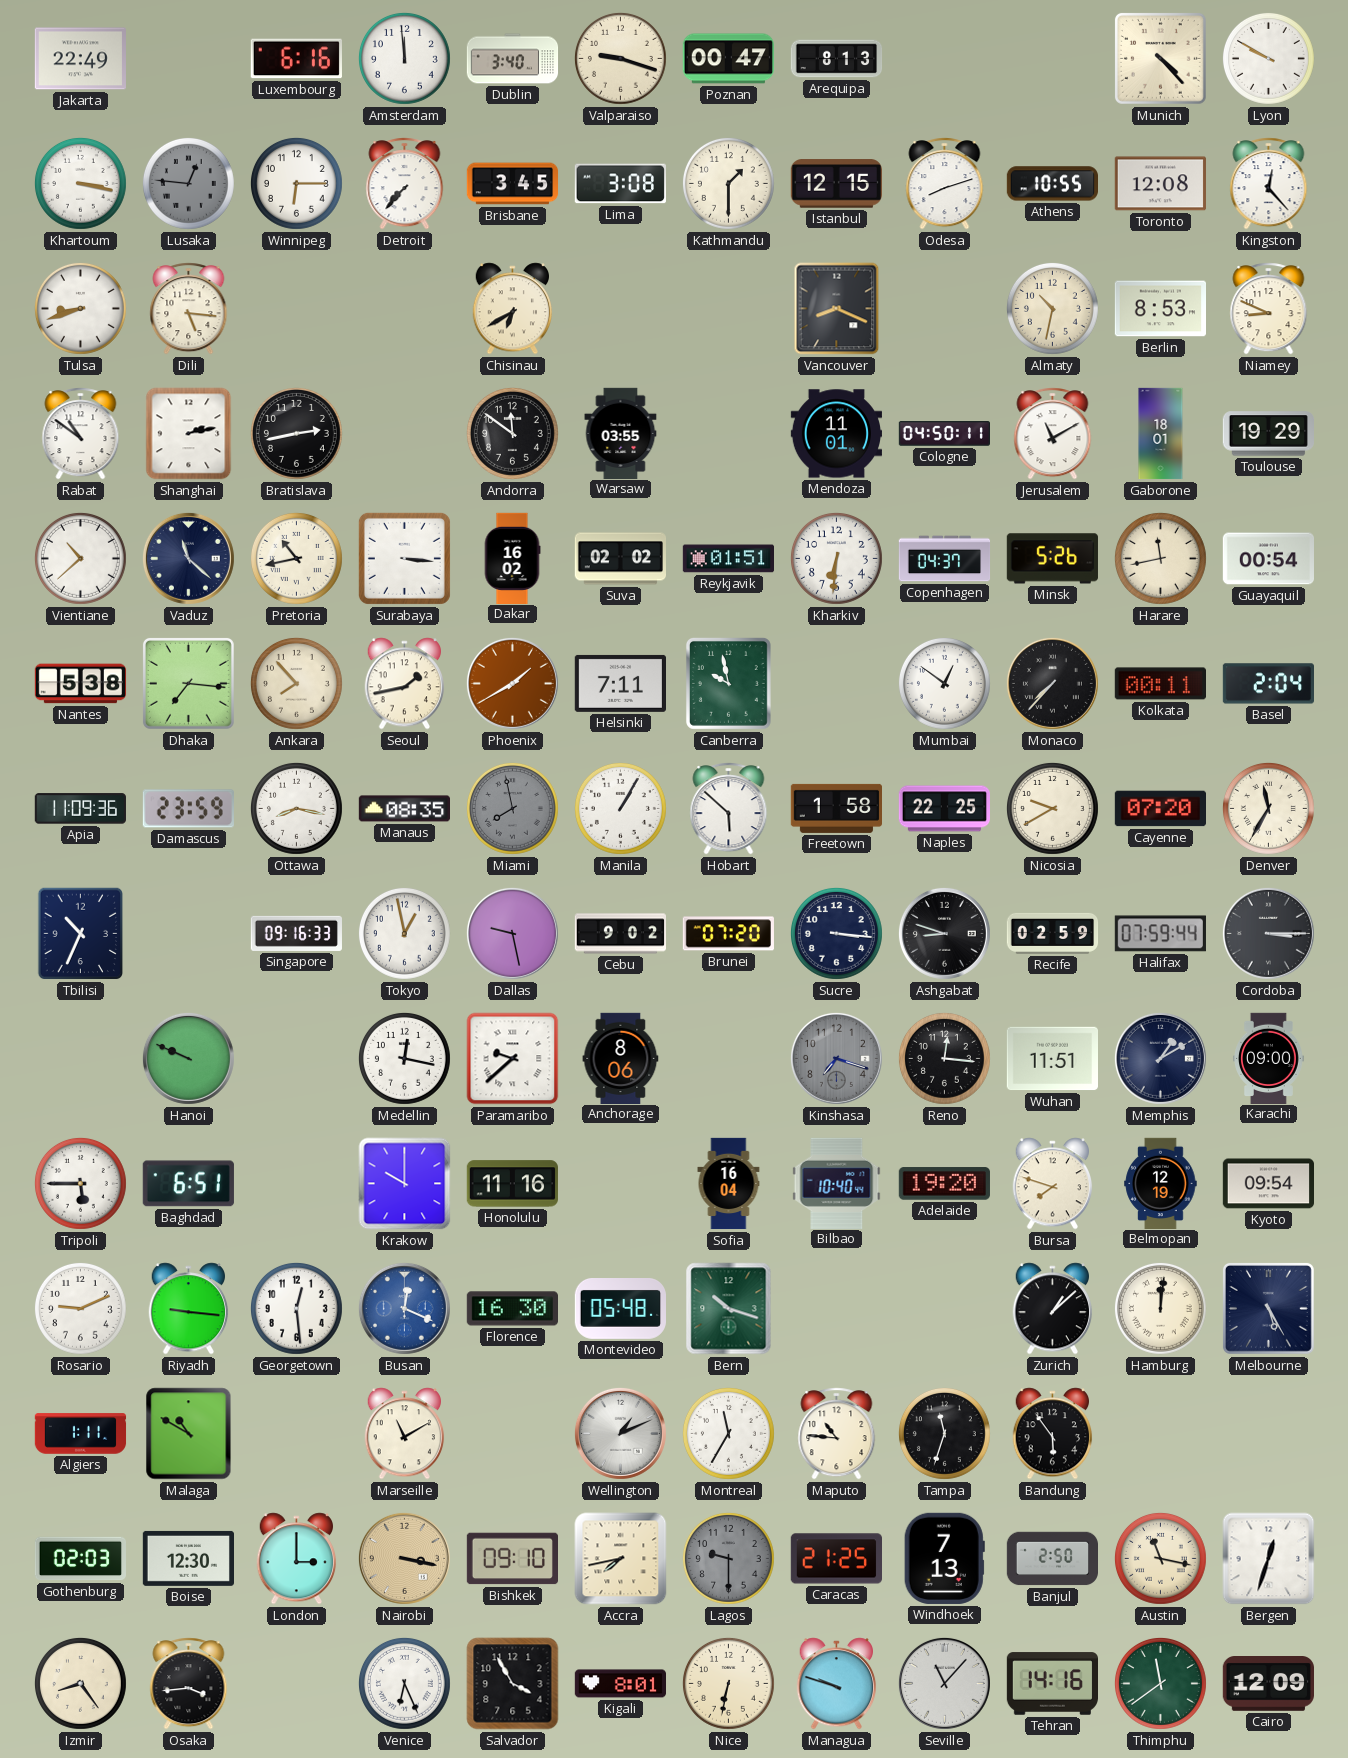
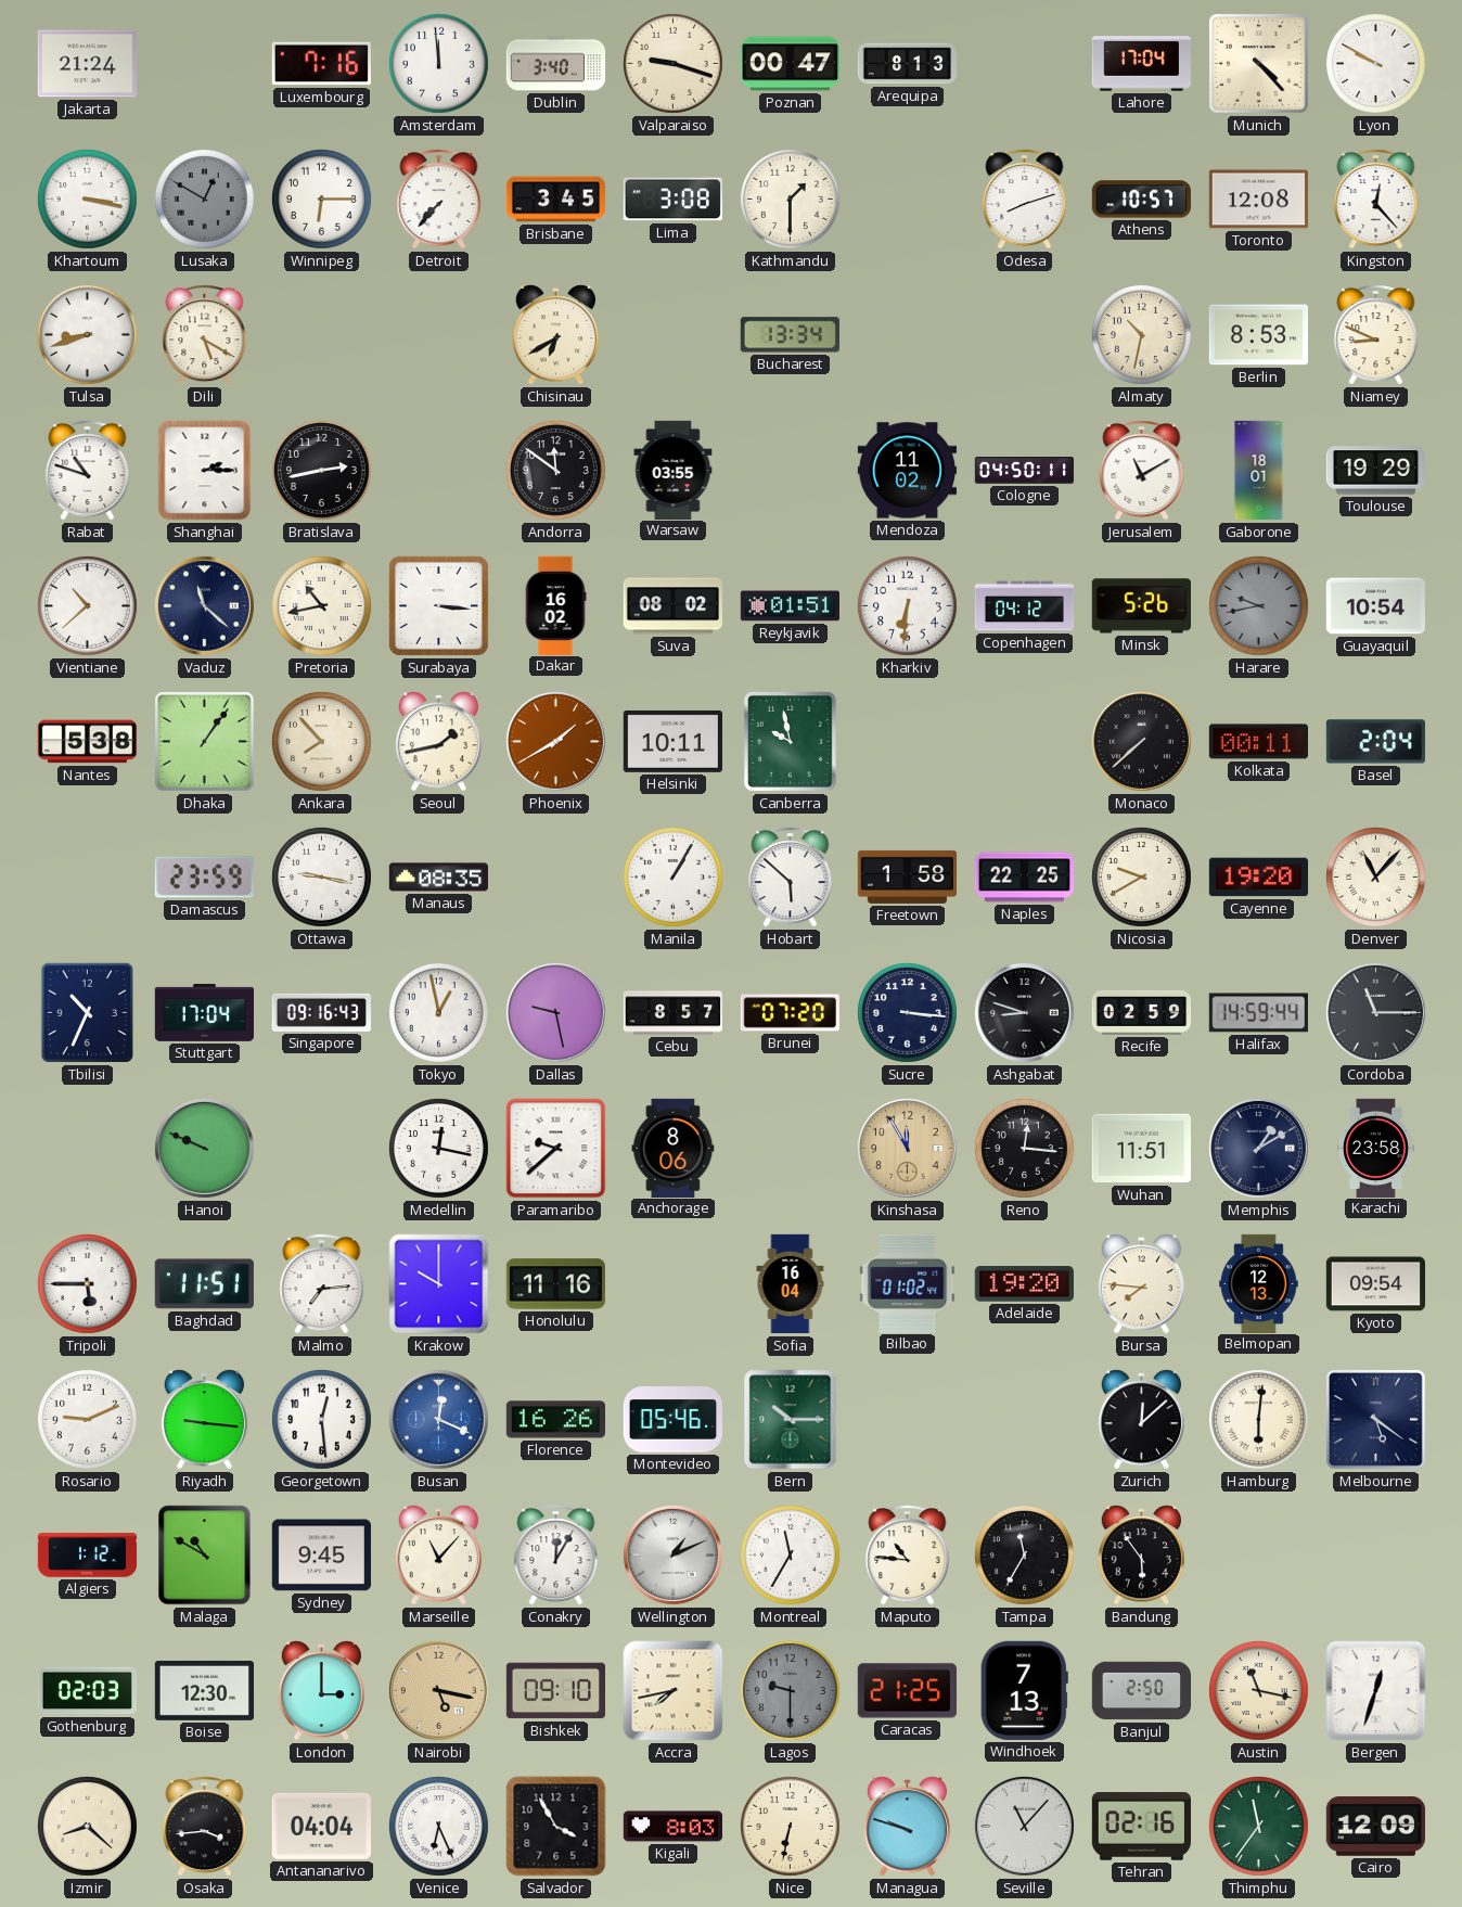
Jakarta: 22:49 -> 21:24 (87, 64)
Luxembourg: 6:16 -> 7:16 (321, 64)
Lahore: none -> 17:04 (1141, 64)
Lusaka: 12:46 -> 12:50 (204, 199)
Istanbul: 12:15 -> none (836, 184)
Athens: 10:55 -> 10:57 (1141, 200)
Dili: 5:16 -> 5:20 (205, 335)
Bucharest: none -> 13:34 (790, 335)
Vancouver: 8:19 -> none (837, 309)
Rabat: 10:51 -> 10:48 (88, 471)
Shanghai: 2:13 -> 2:15 (205, 471)
Mendoza: 11:01 -> 11:02 (907, 471)
Suva: 02:02 -> 08:02 (672, 606)
Copenhagen: 04:37 -> 04:12 (1025, 606)
Harare: 11:43 -> 9:43 (1258, 605)
Harare dial: cream -> grey (1258, 605)
Guayaquil: 00:54 -> 10:54 (1375, 606)
Dhaka: 7:16 -> 1:06 (204, 741)
Helsinki: 7:11 -> 10:11 (672, 741)
Mumbai: 12:51 -> none (944, 683)
Monaco: 7:37 -> 7:38 (1141, 741)
Apia: 11:09 -> none (80, 809)
Ottawa: 8:17 -> 9:17 (321, 876)
Miami: 7:58 -> none (512, 808)
Cayenne: 07:20 -> 19:20 (1258, 878)
Denver: 11:35 -> 11:07 (1375, 876)
Stuttgart: none -> 17:04 (204, 1012)
Singapore: 09:16:33 -> 09:16:43 (321, 1012)
Cebu: 9:02 -> 8:57 (672, 1013)
Halifax: 07:59 -> 14:59 (1258, 1013)
Cordoba: 3:15 -> 11:15 (1375, 1012)
Kinshasa: 7:18 -> 11:55 (907, 1148)
Kinshasa dial: grey -> champagne (907, 1148)
Karachi: 09:00 -> 23:58 (1376, 1148)
Baghdad: 6:51 -> 11:51 (204, 1284)
Malmo: none -> 7:14 (322, 1284)
Bilbao: 10:40 -> 01:02 (908, 1283)
Bursa: 7:48 -> 7:46 (1142, 1284)
Belmopan: 12:19 -> 12:13 (1259, 1283)
Florence: 16:30 -> 16:26 (555, 1420)
Montevideo: 05:48 -> 05:46 (672, 1420)
Bern: 10:18 -> 10:15 (791, 1420)
Zurich: 1:08 -> 12:08 (1142, 1420)
Hamburg: 12:01 -> 6:01 (1258, 1419)
Melbourne: 5:25 -> 5:21 (1375, 1419)
Algiers: 1:11 -> 1:12 (88, 1556)
Sydney: none -> 9:45 (321, 1556)
Marseille: 11:10 -> 11:07 (439, 1556)
Conakry: none -> 12:05 (556, 1556)
Tampa: 11:33 -> 11:35 (1024, 1554)
Nairobi: 3:17 -> 5:17 (438, 1690)
Izmir: 8:24 -> 8:22 (87, 1826)
Antananarivo: none -> 04:04 (321, 1826)
Kigali: 8:01 -> 8:03 (672, 1827)
Tehran: 14:16 -> 02:16 (1141, 1827)
Thimphu: 11:39 -> 11:36 (1258, 1826)
